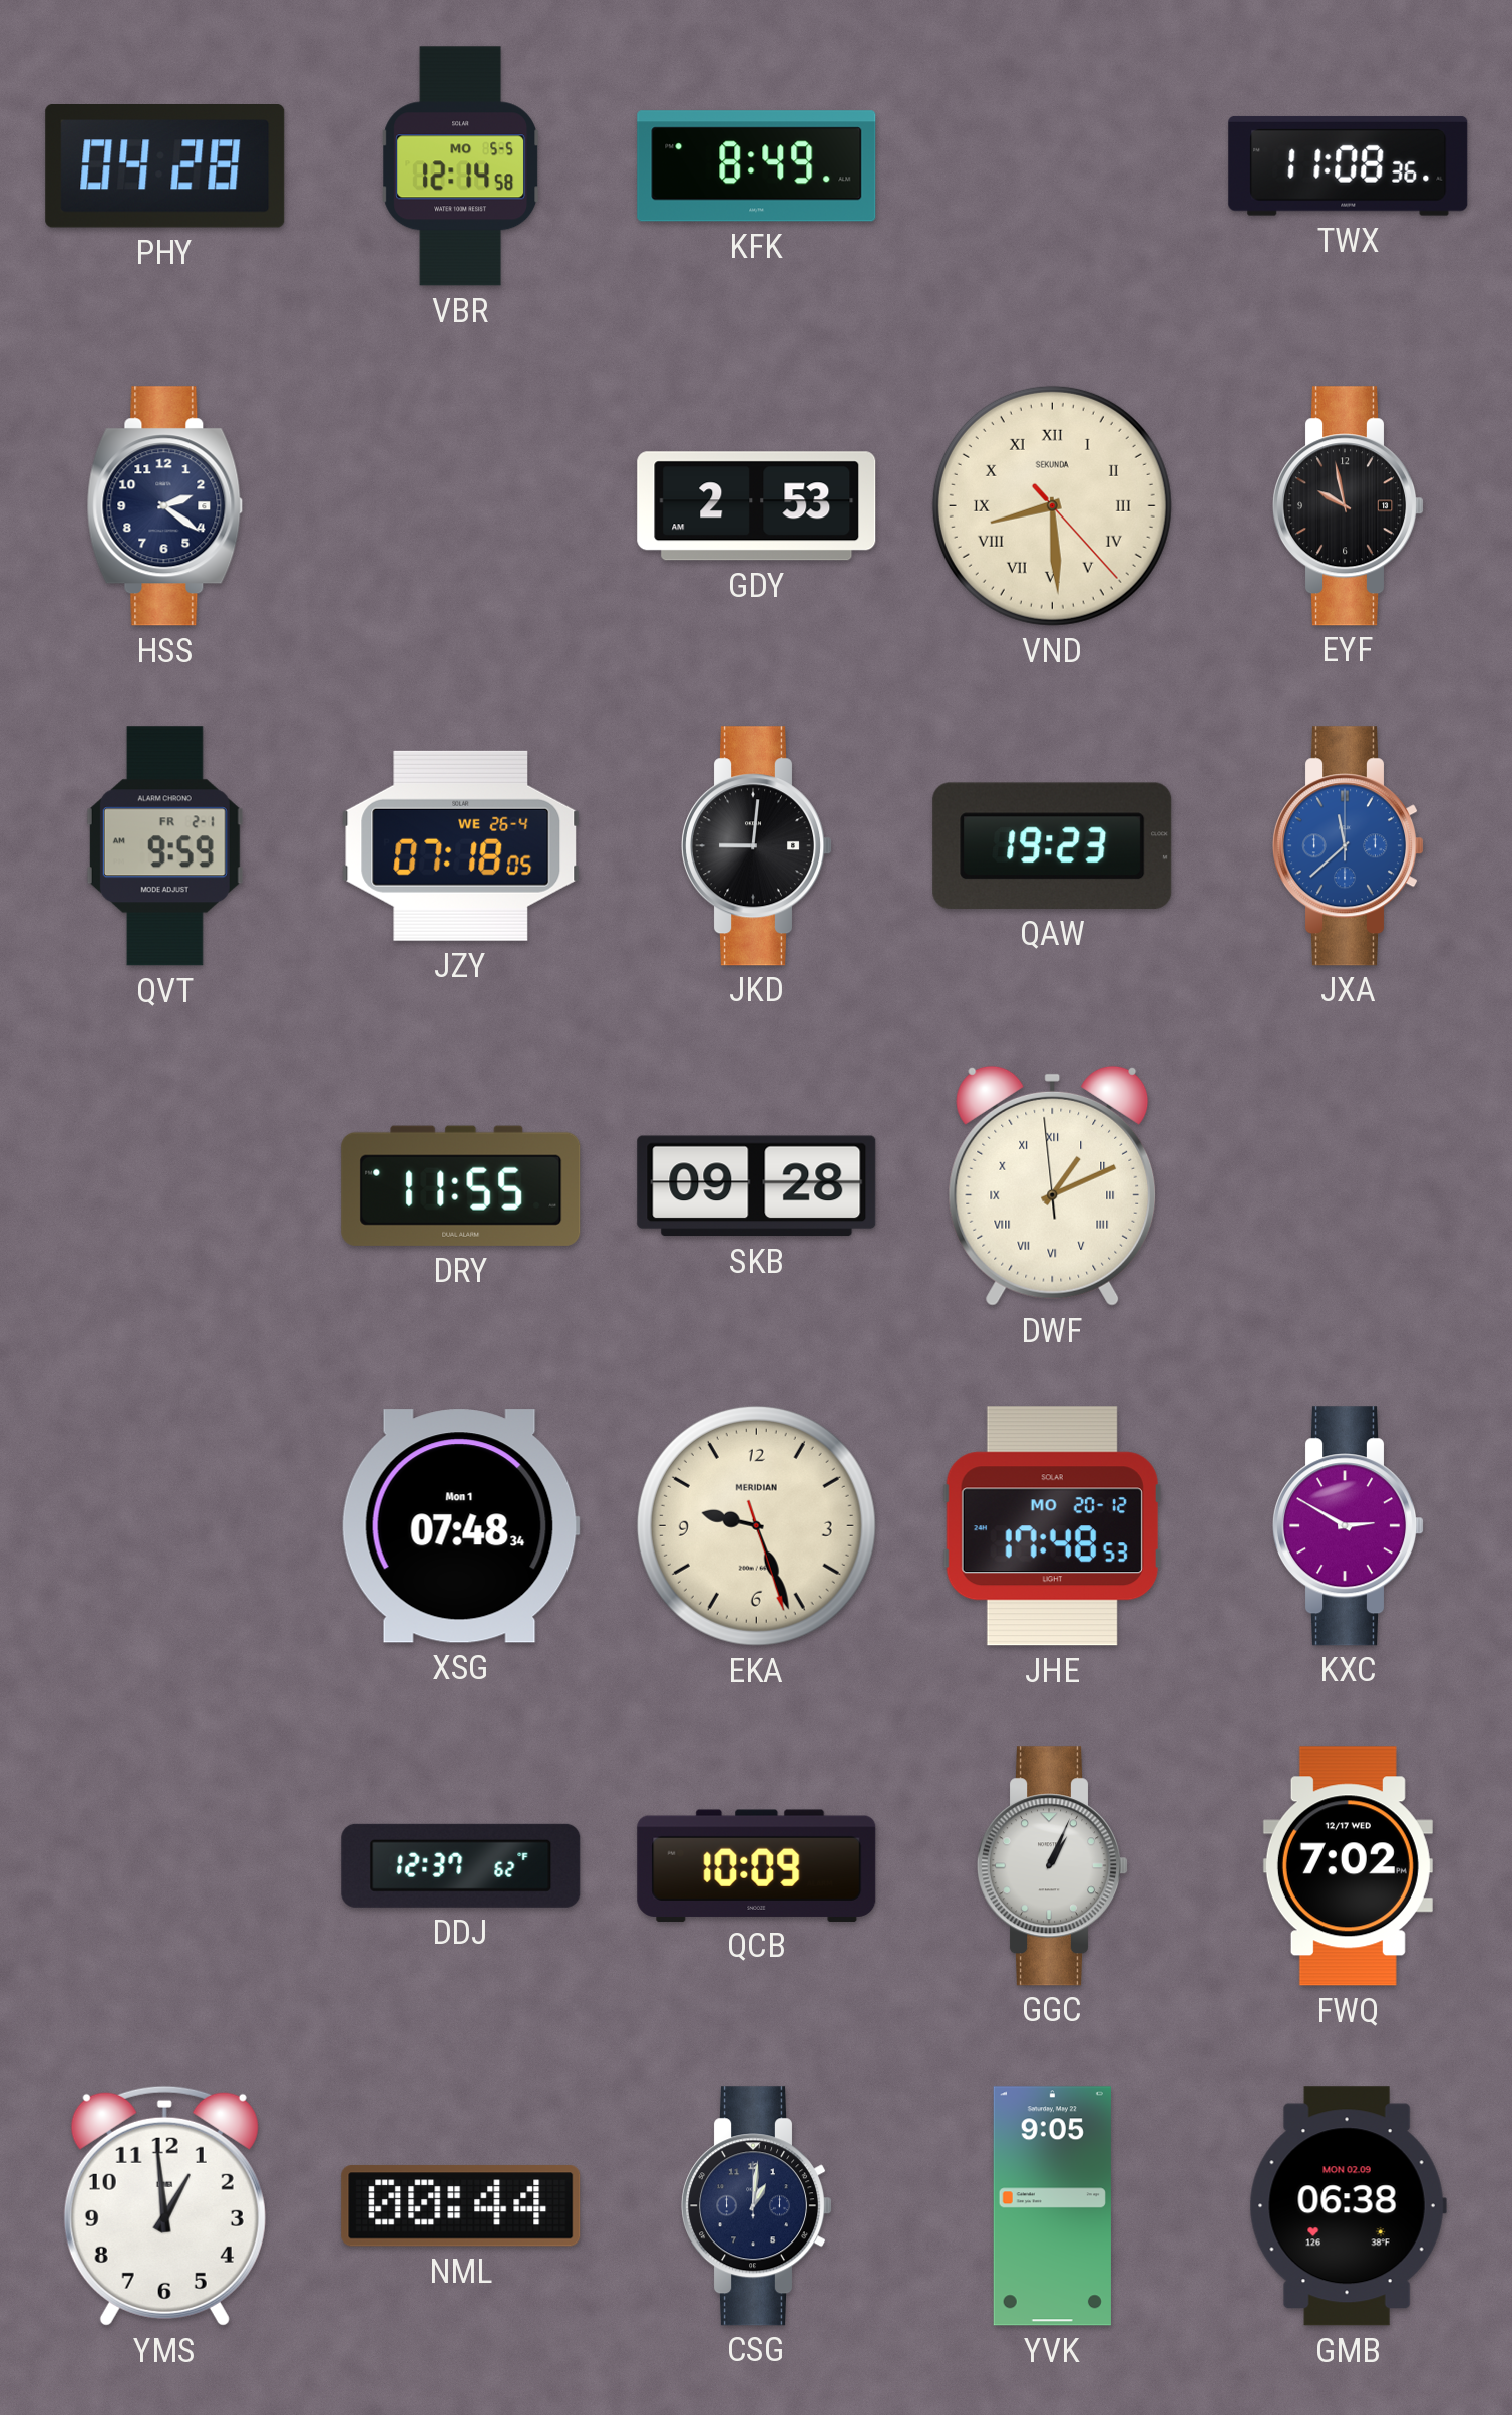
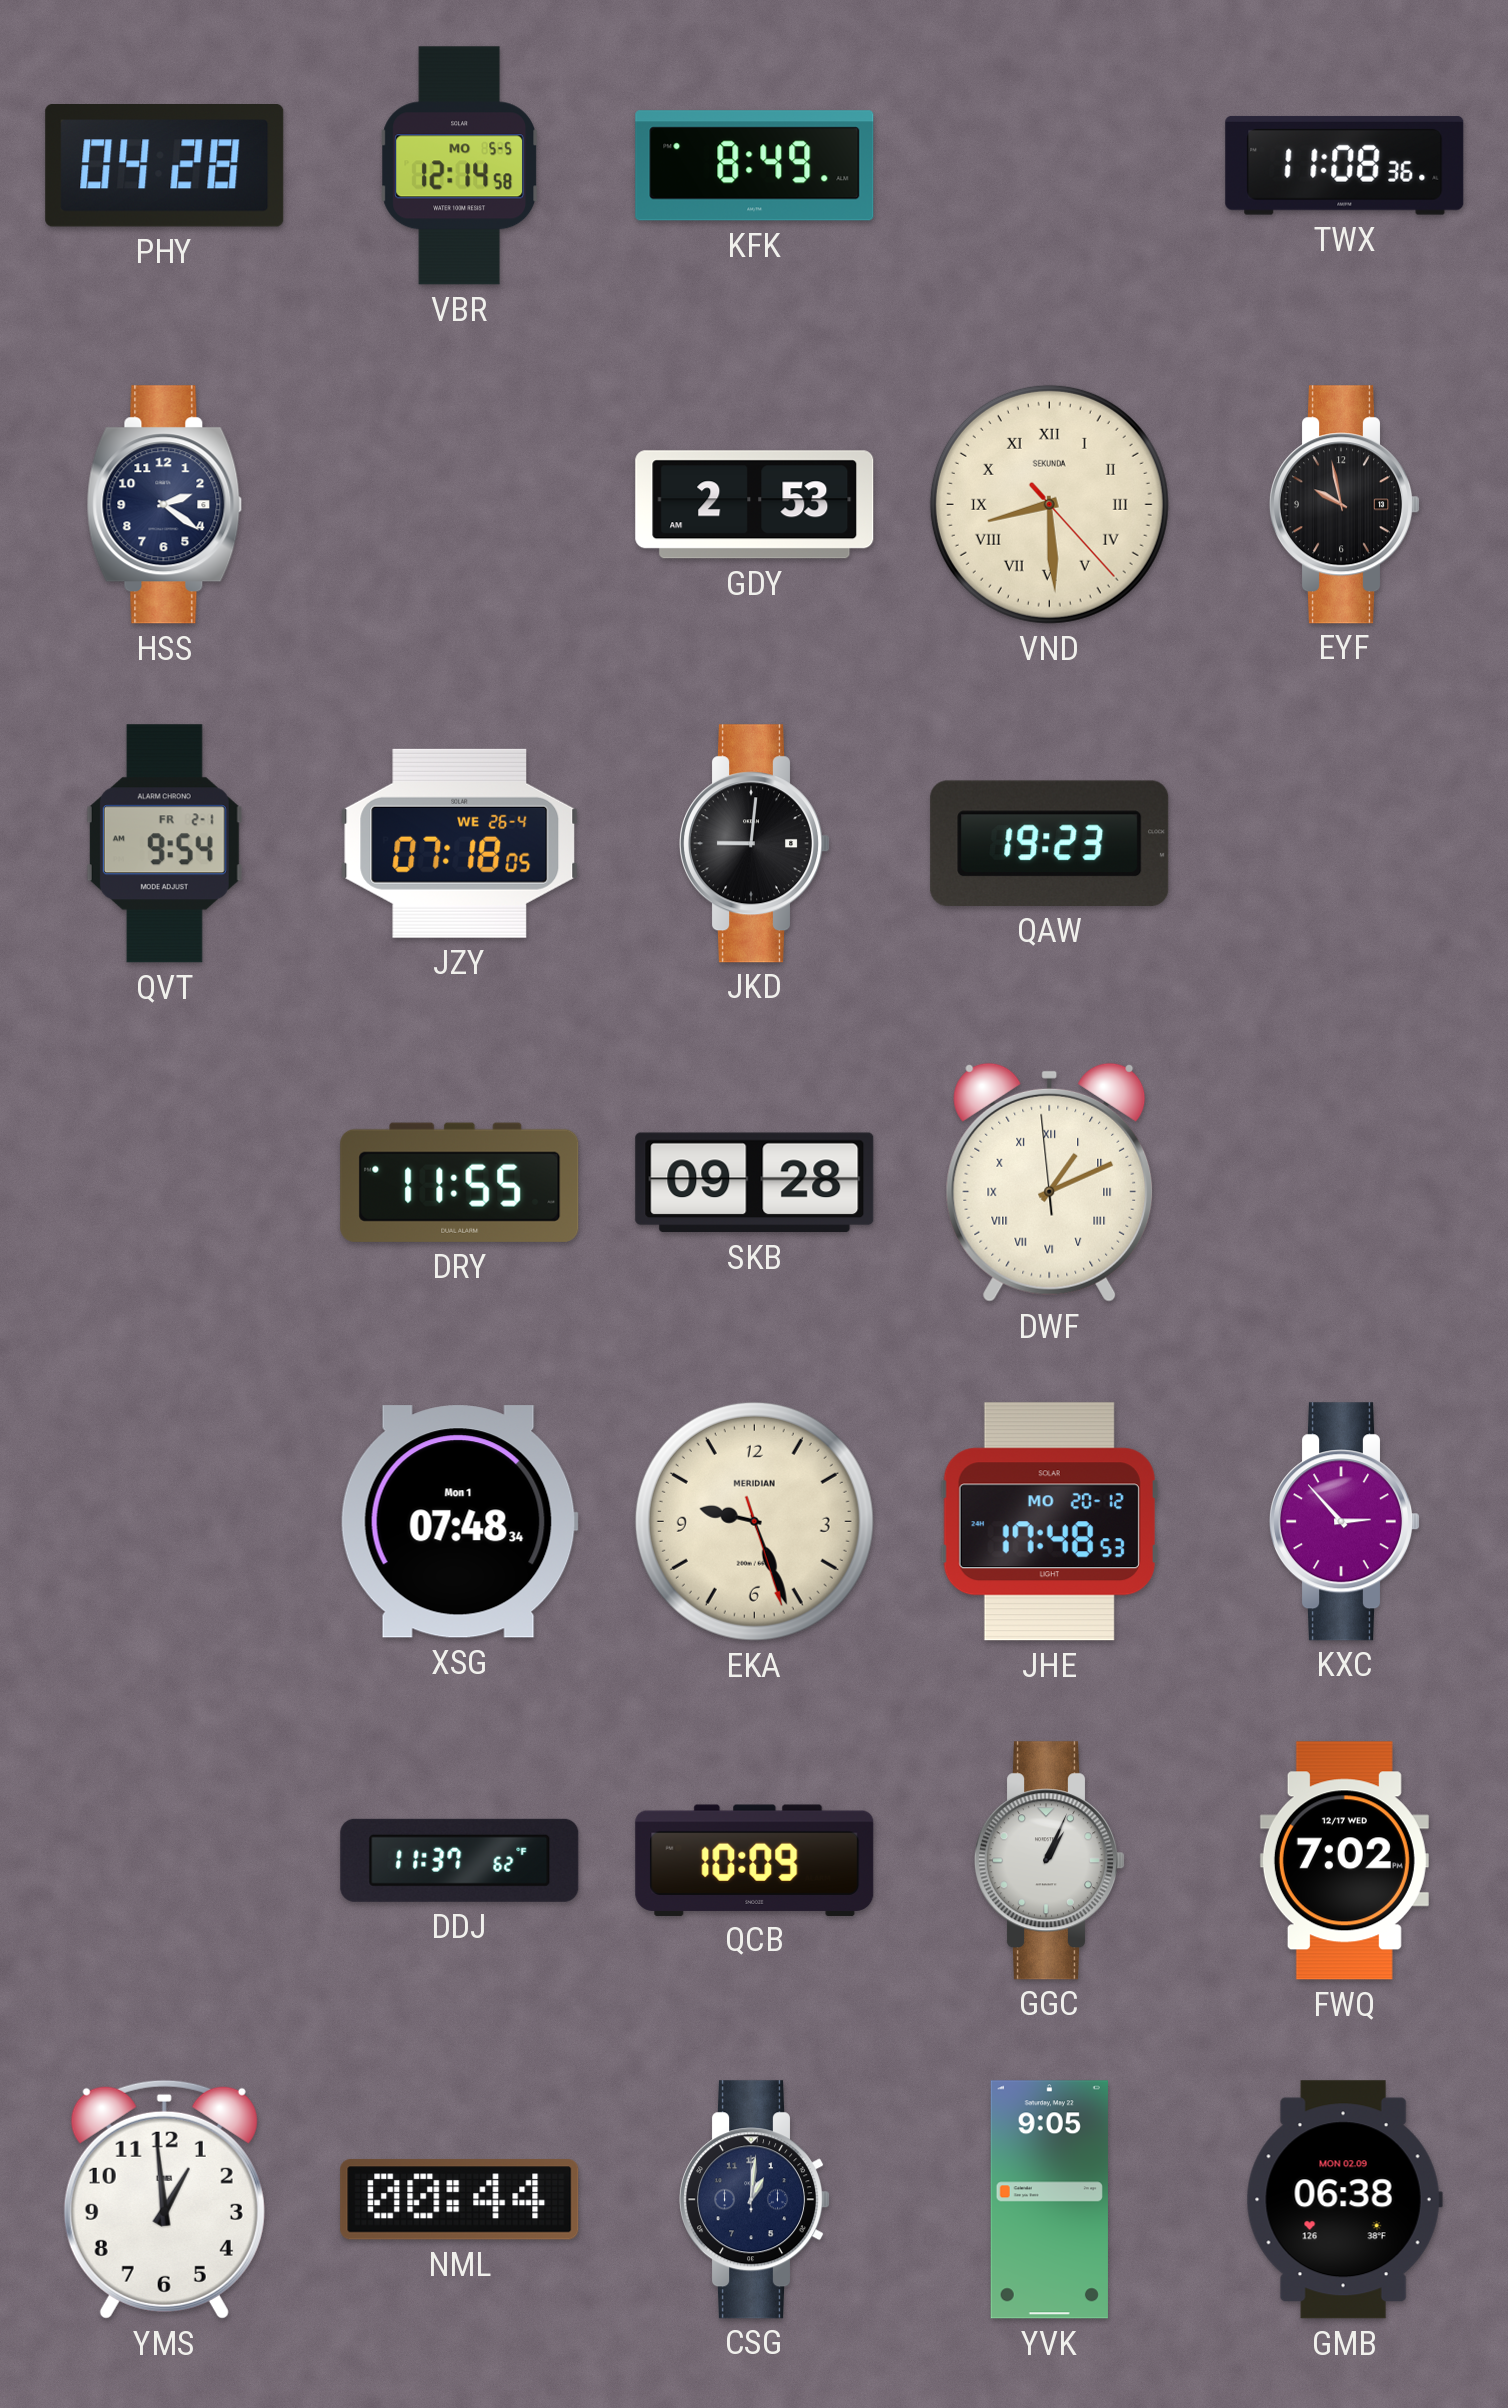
QVT: 9:59 -> 9:54 (164, 844)
JXA: 11:38 -> none (1350, 846)
KXC: 2:50 -> 2:53 (1346, 1522)
DDJ: 12:37 -> 11:37 (460, 1860)
